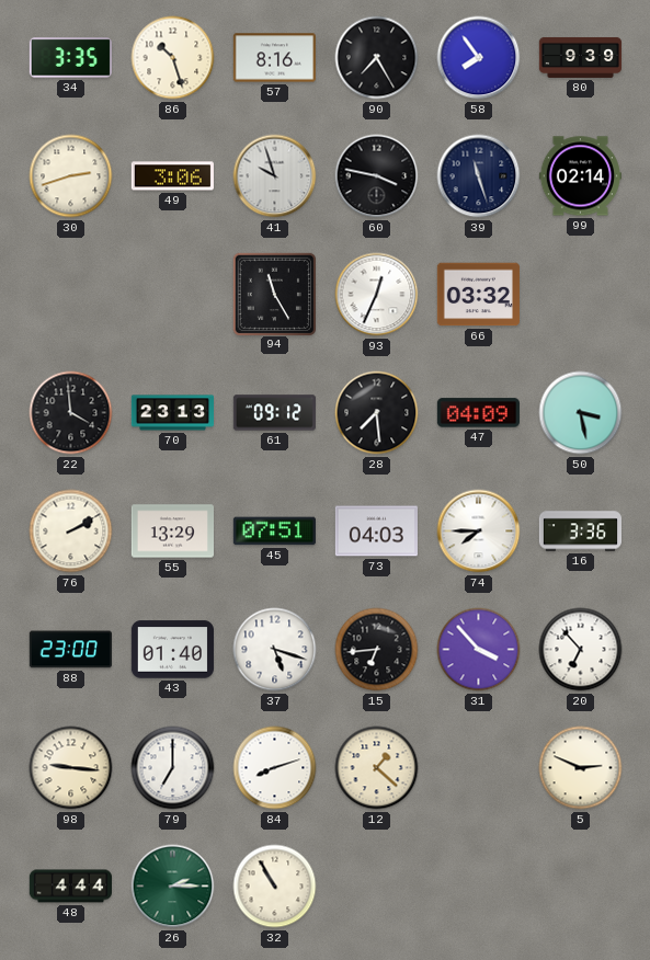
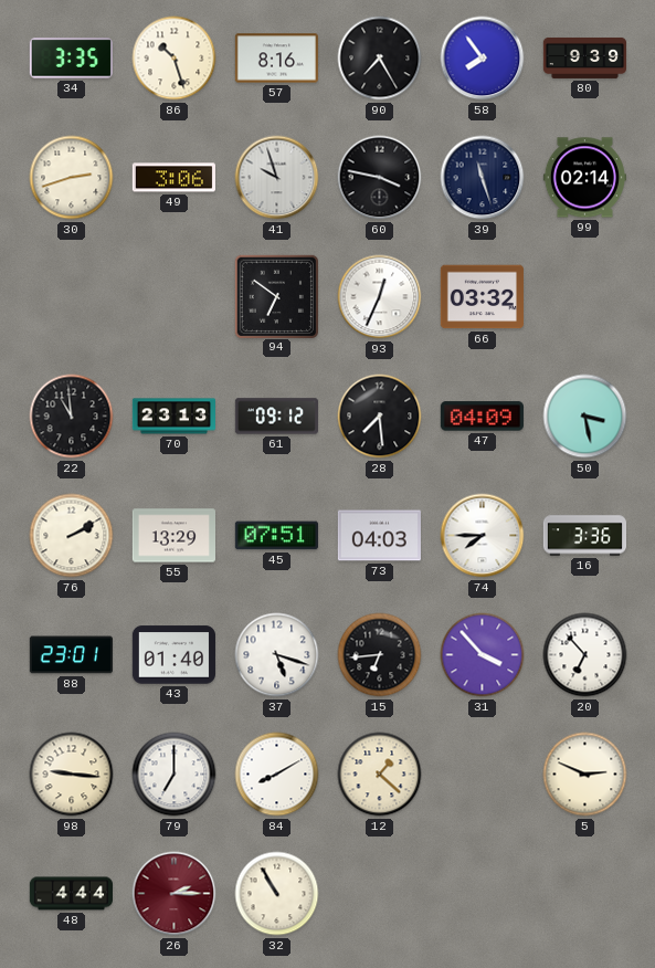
94: 11:25 -> 6:51 (276, 296)
22: 3:59 -> 10:59 (72, 417)
88: 23:00 -> 23:01 (71, 655)
84: 8:12 -> 8:10 (277, 775)
26 dial: green -> burgundy (175, 894)
